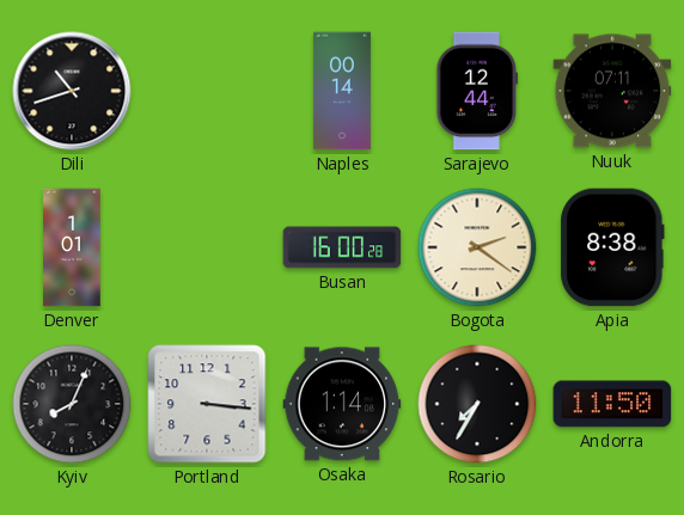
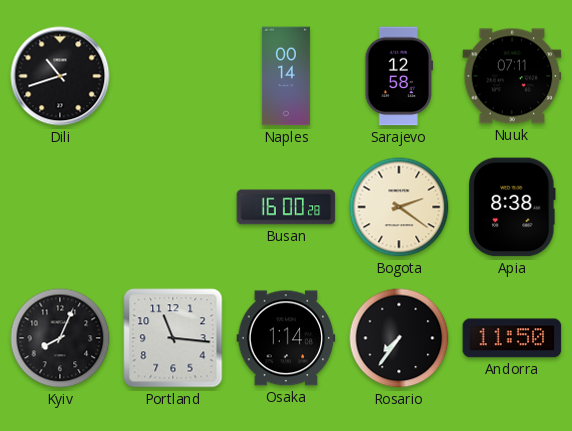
Sarajevo: 12:44 -> 12:58 (398, 76)
Denver: 1:01 -> none (72, 247)
Portland: 3:16 -> 11:16 (173, 338)
Rosario: 7:35 -> 7:36 (399, 338)
